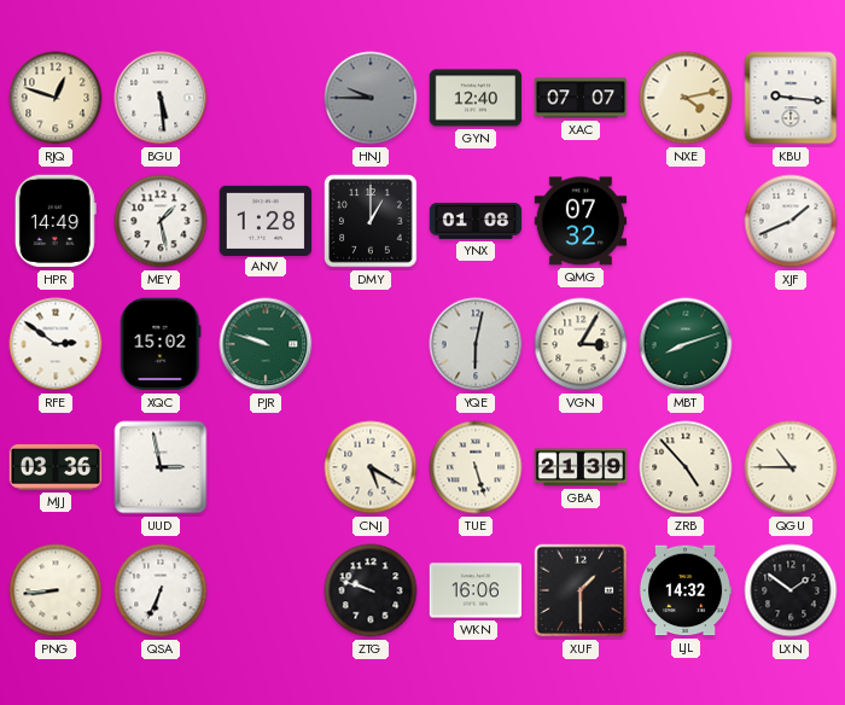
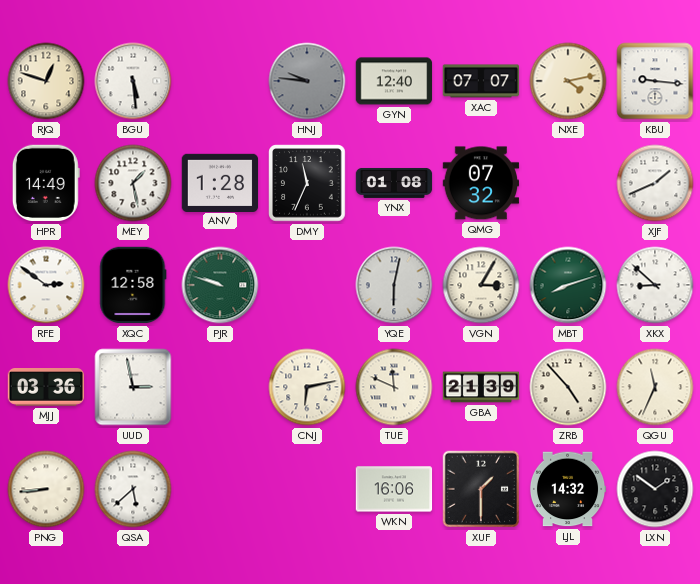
HNJ: 9:45 -> 9:46 (307, 81)
DMY: 1:00 -> 11:34 (307, 183)
XQC: 15:02 -> 12:58 (133, 285)
XKX: none -> 8:52 (655, 285)
CNJ: 5:20 -> 6:13 (307, 387)
TUE: 5:27 -> 11:49 (394, 387)
QGU: 10:45 -> 11:34 (655, 387)
QSA: 6:34 -> 5:38 (133, 489)
ZTG: 9:48 -> none (371, 590)
